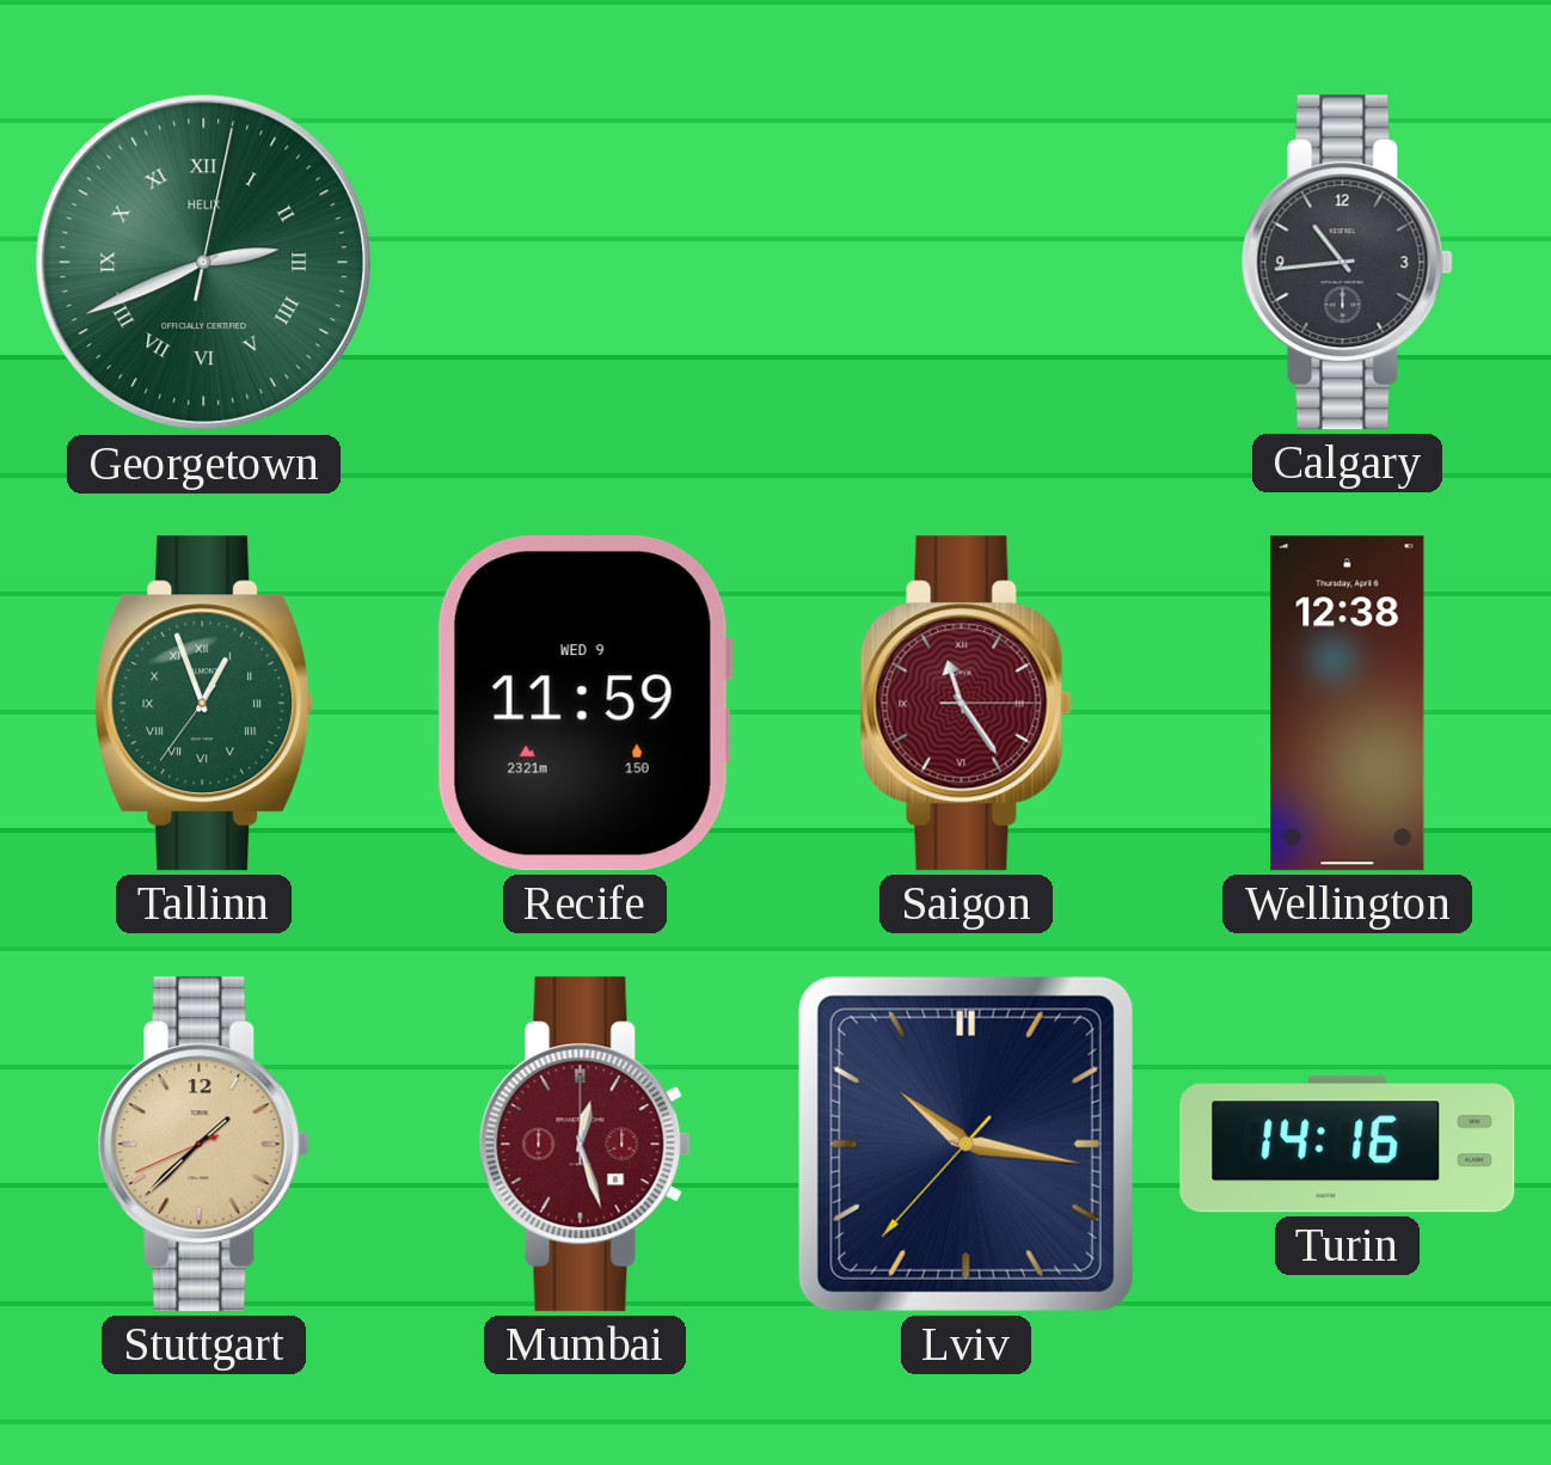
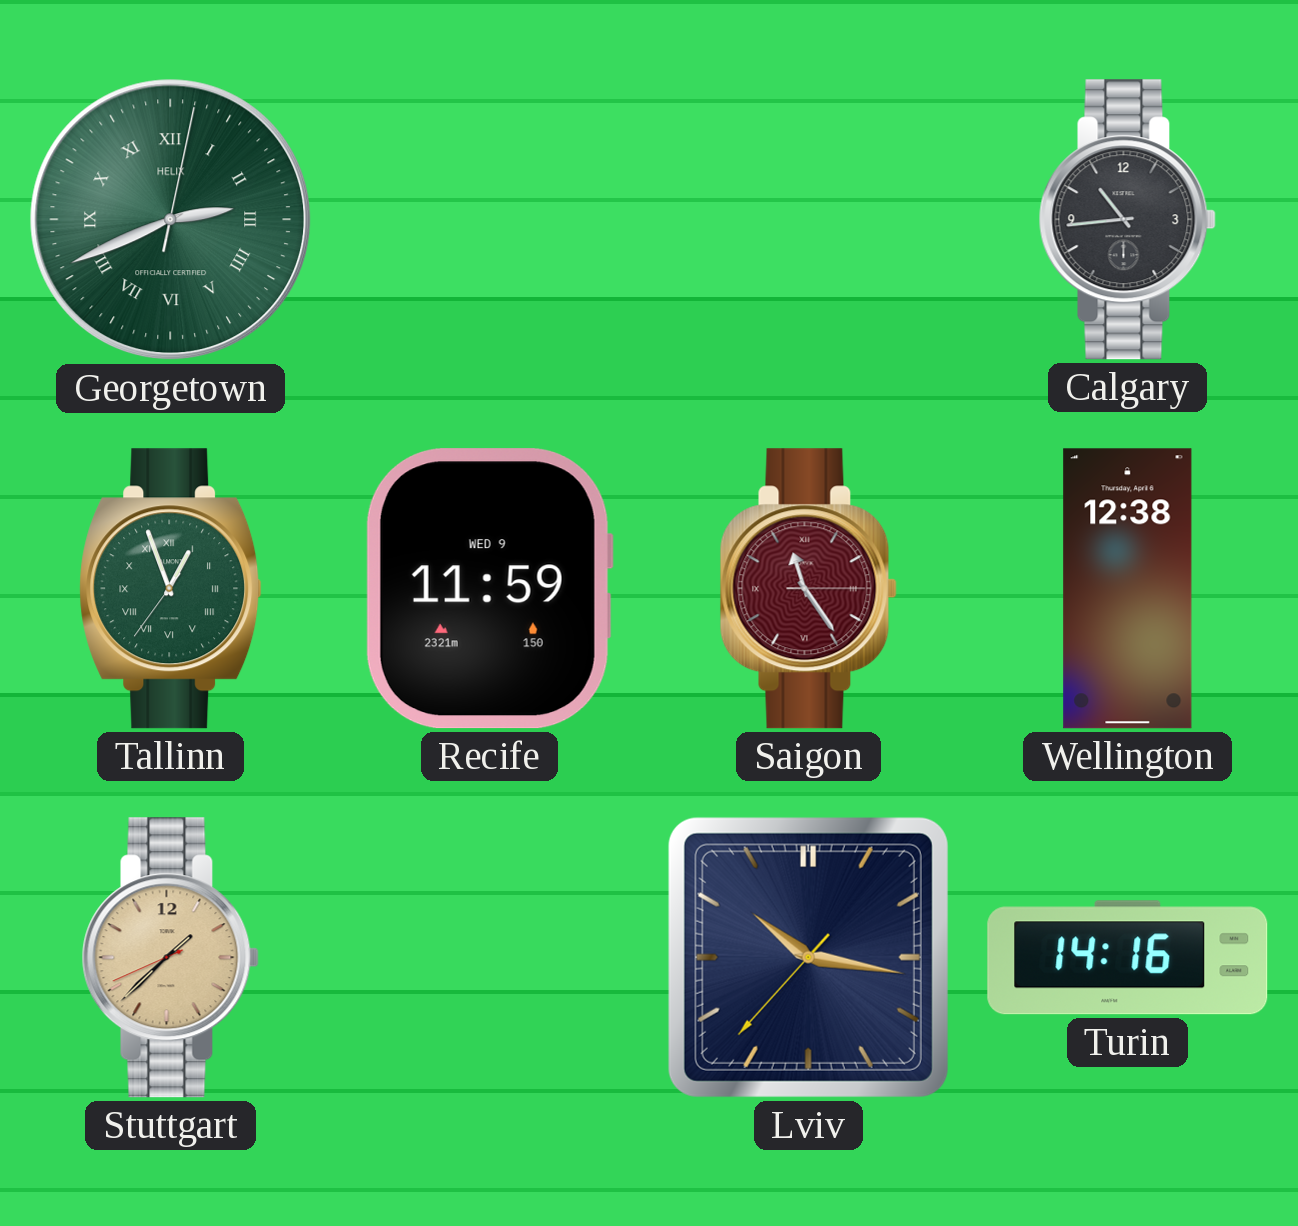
Mumbai: 12:27 -> none (584, 1145)
